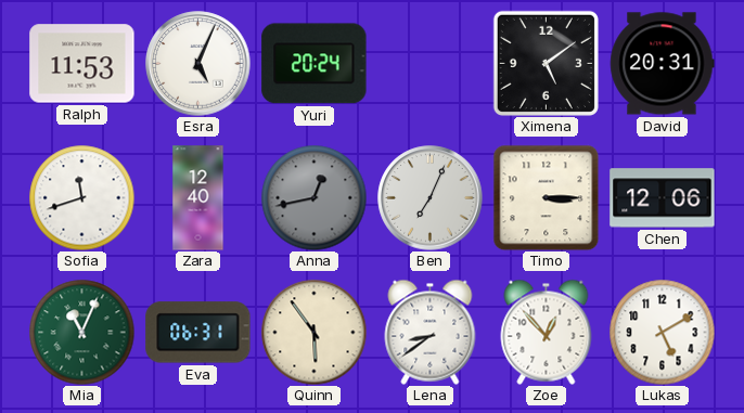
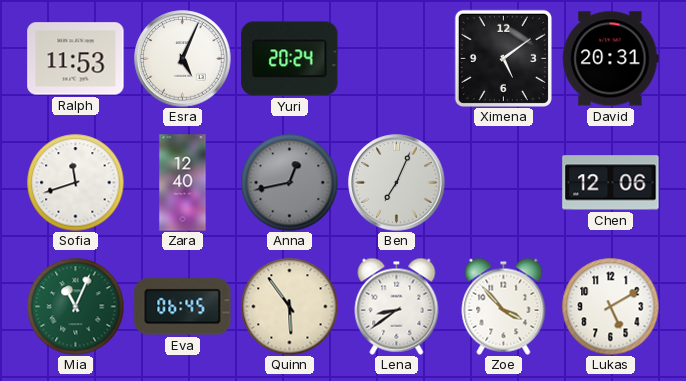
Timo: 3:15 -> none (546, 197)
Eva: 06:31 -> 06:45 (183, 307)
Zoe: 12:53 -> 3:53 (504, 306)
